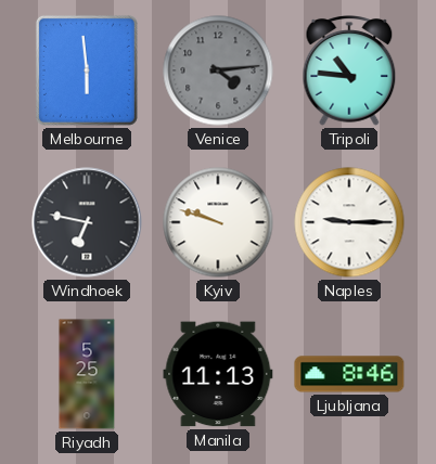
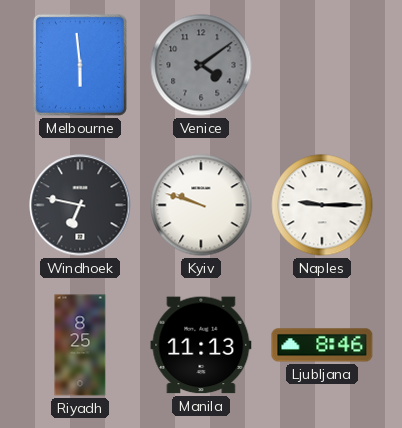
Venice: 4:14 -> 4:09 (201, 65)
Tripoli: 10:46 -> none (349, 70)
Riyadh: 5:25 -> 8:25 (80, 345)
